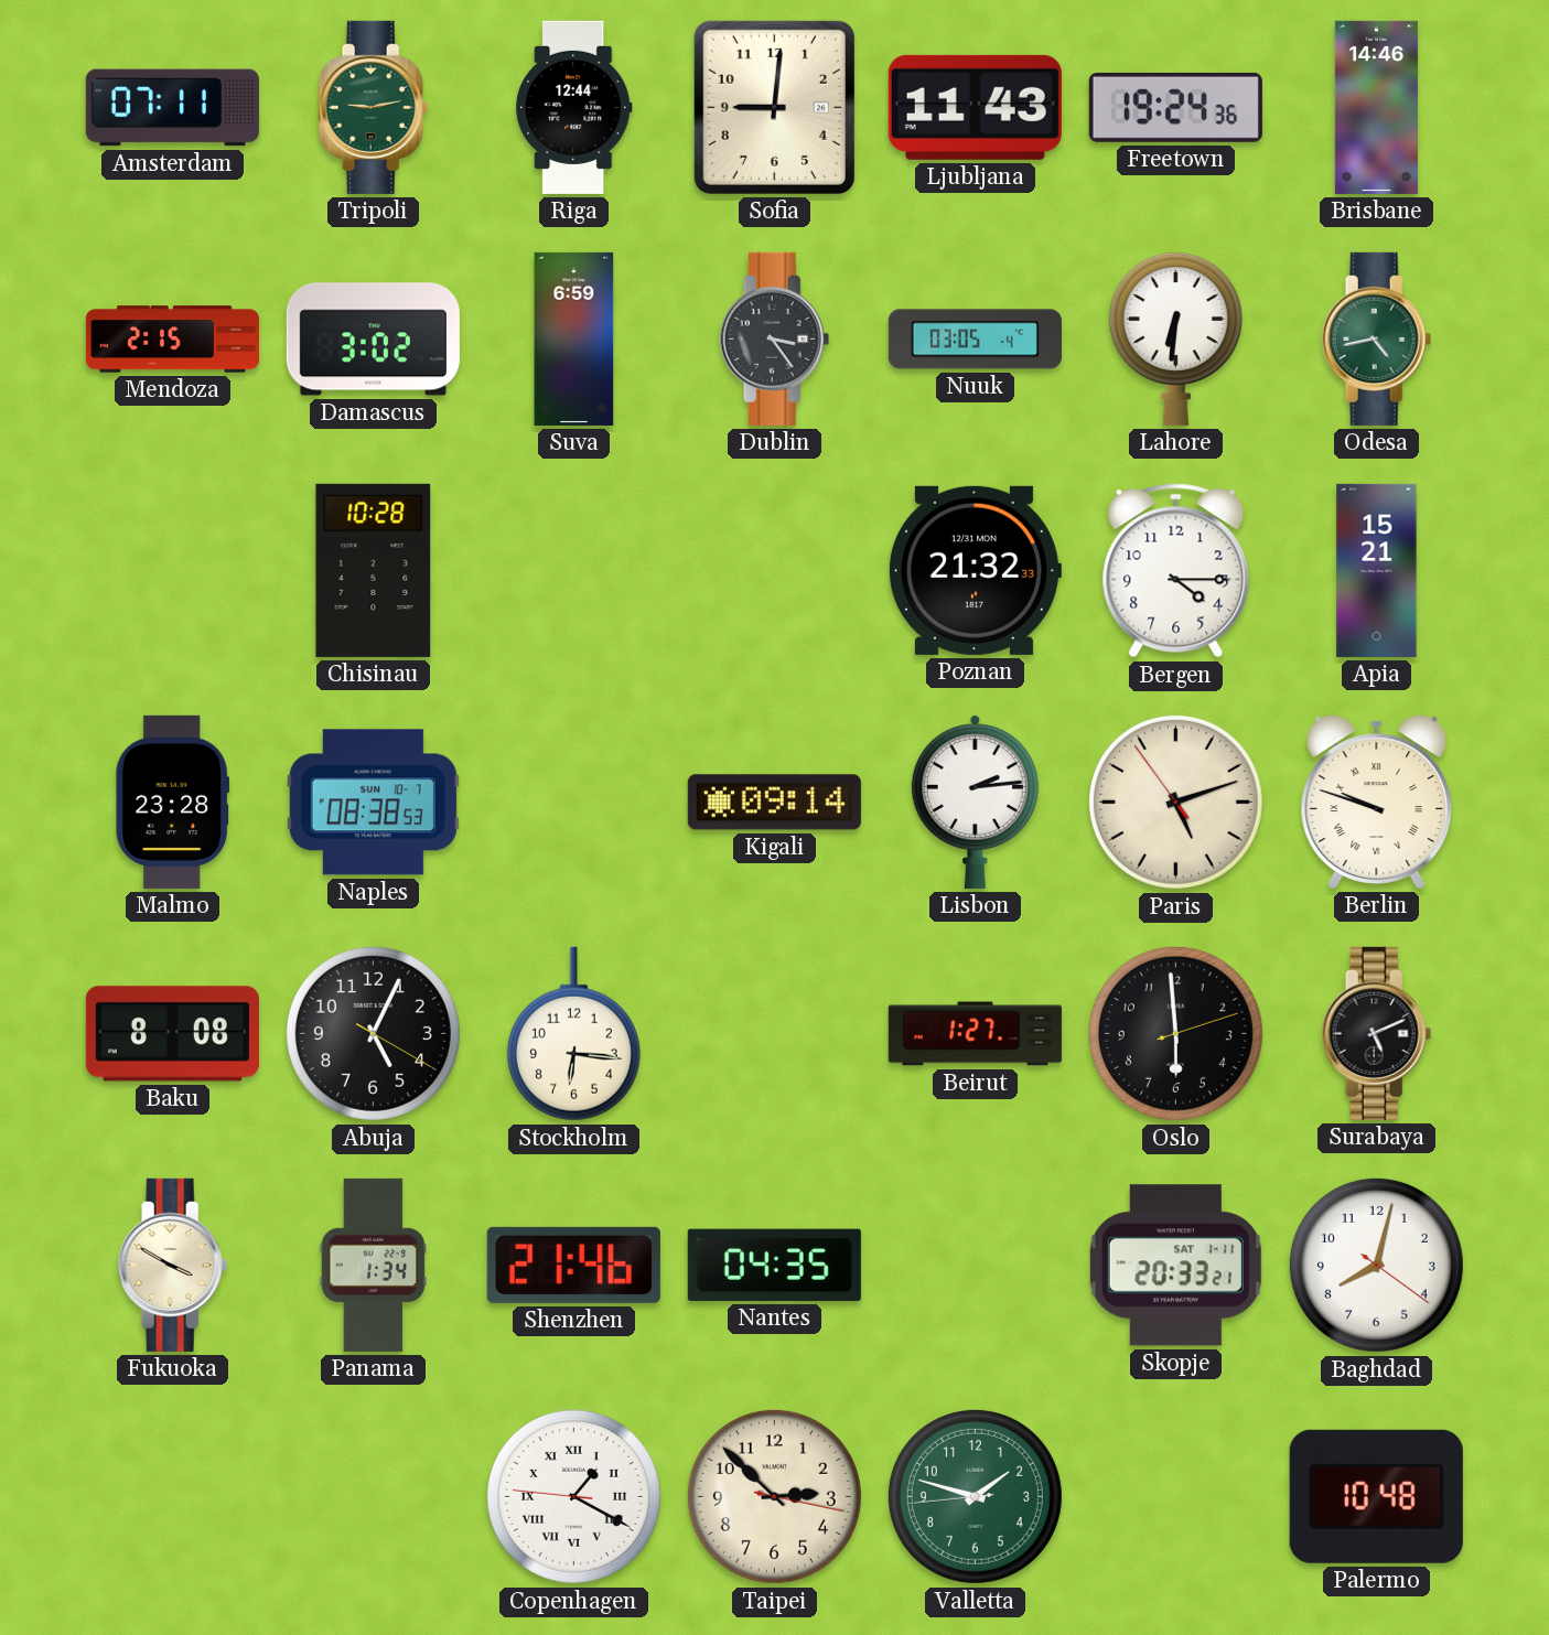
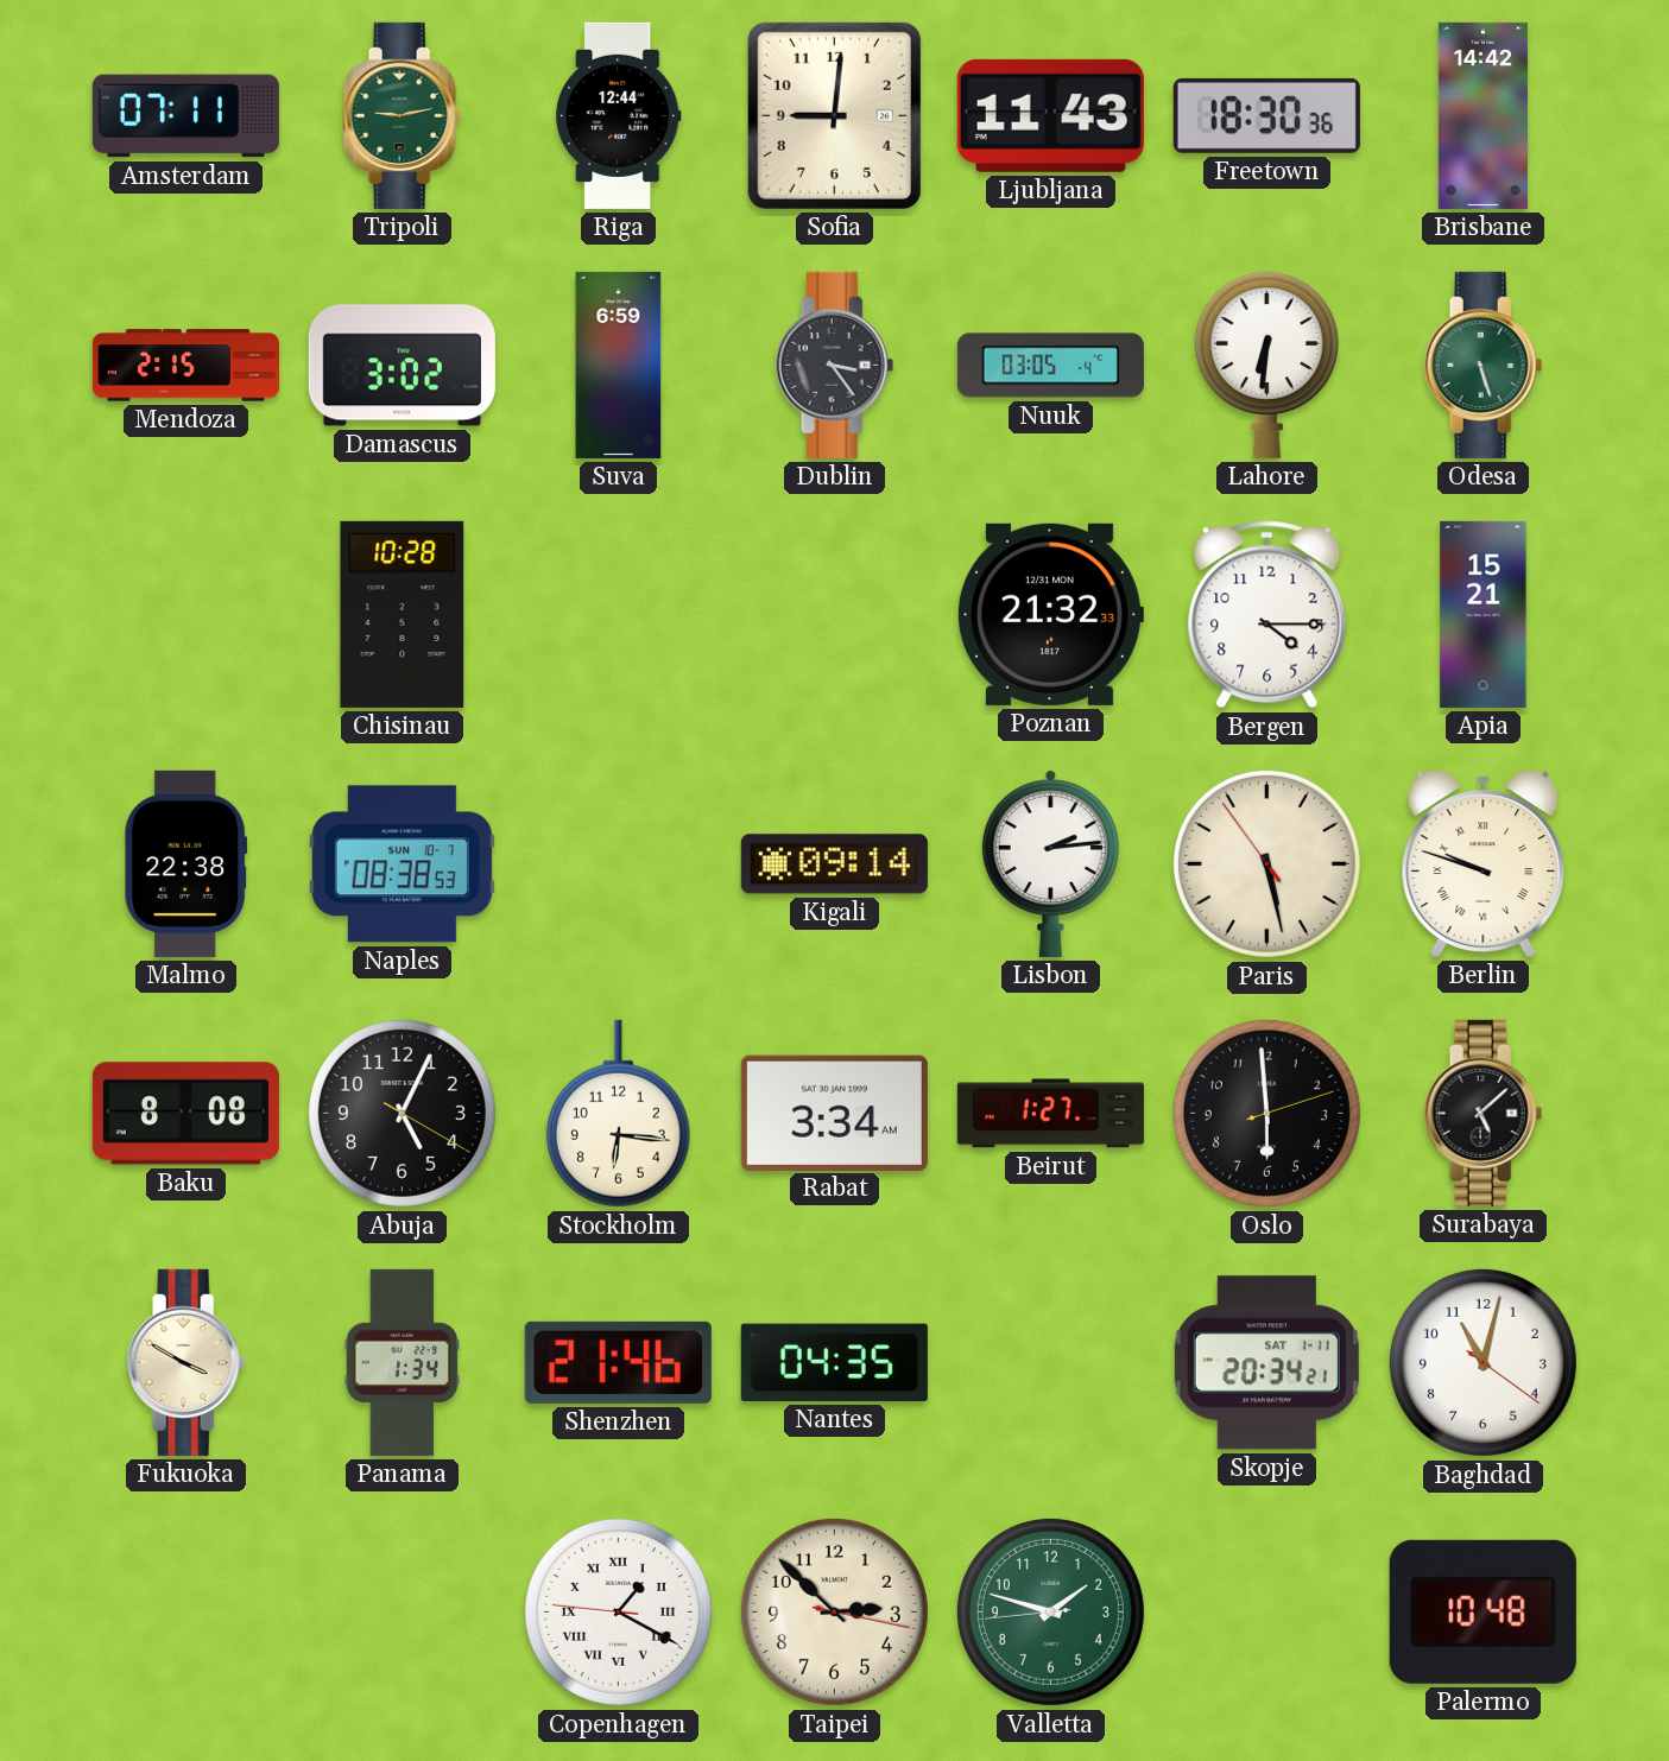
Freetown: 19:24 -> 18:30 (1266, 115)
Brisbane: 14:46 -> 14:42 (1482, 115)
Odesa: 4:43 -> 5:27 (1484, 365)
Malmo: 23:28 -> 22:38 (187, 863)
Paris: 5:11 -> 5:27 (1266, 863)
Rabat: none -> 3:34 (834, 1113)
Surabaya: 5:11 -> 5:08 (1484, 1113)
Skopje: 20:33 -> 20:34 (1266, 1363)
Baghdad: 8:02 -> 11:02 (1482, 1362)
